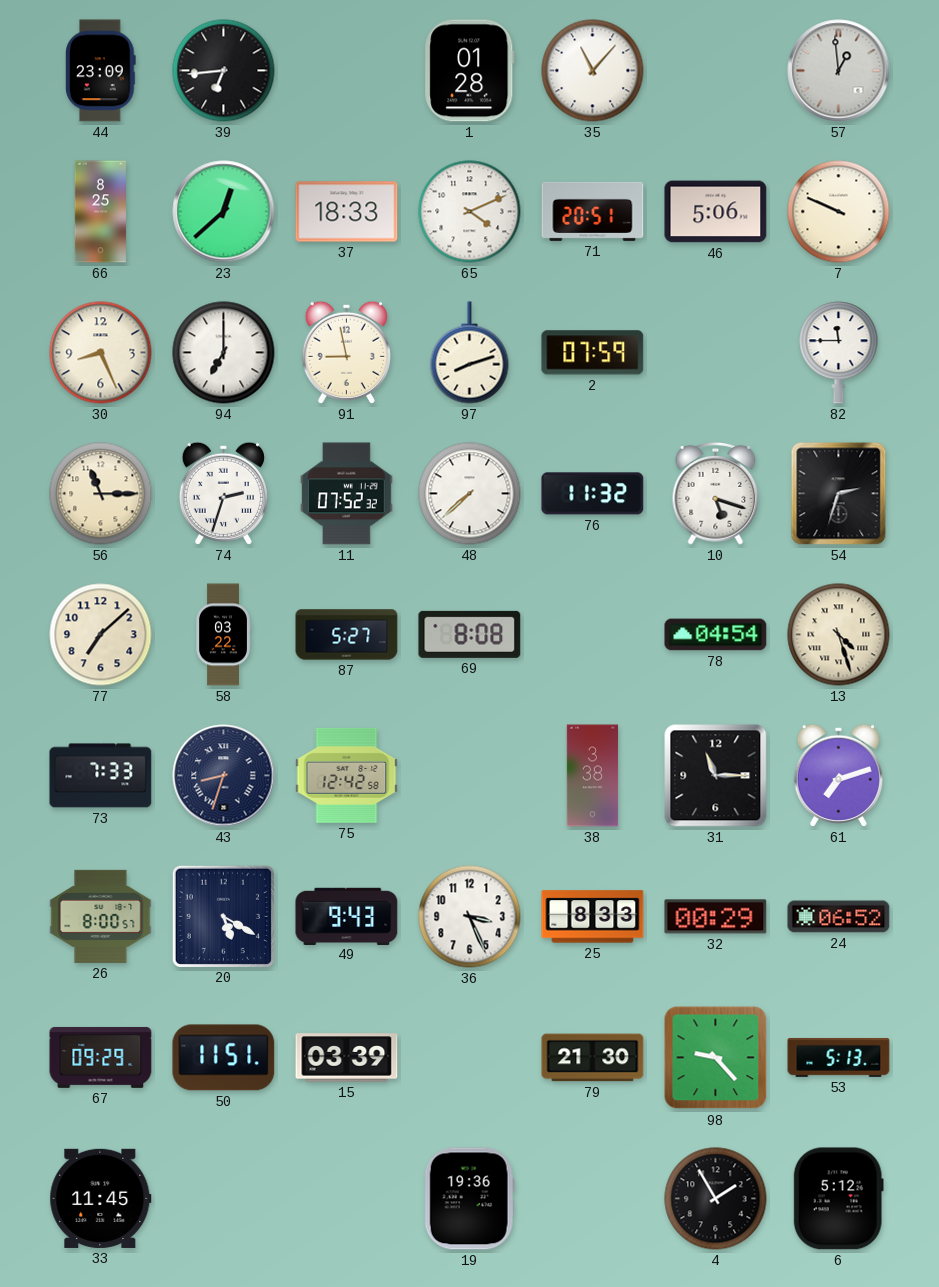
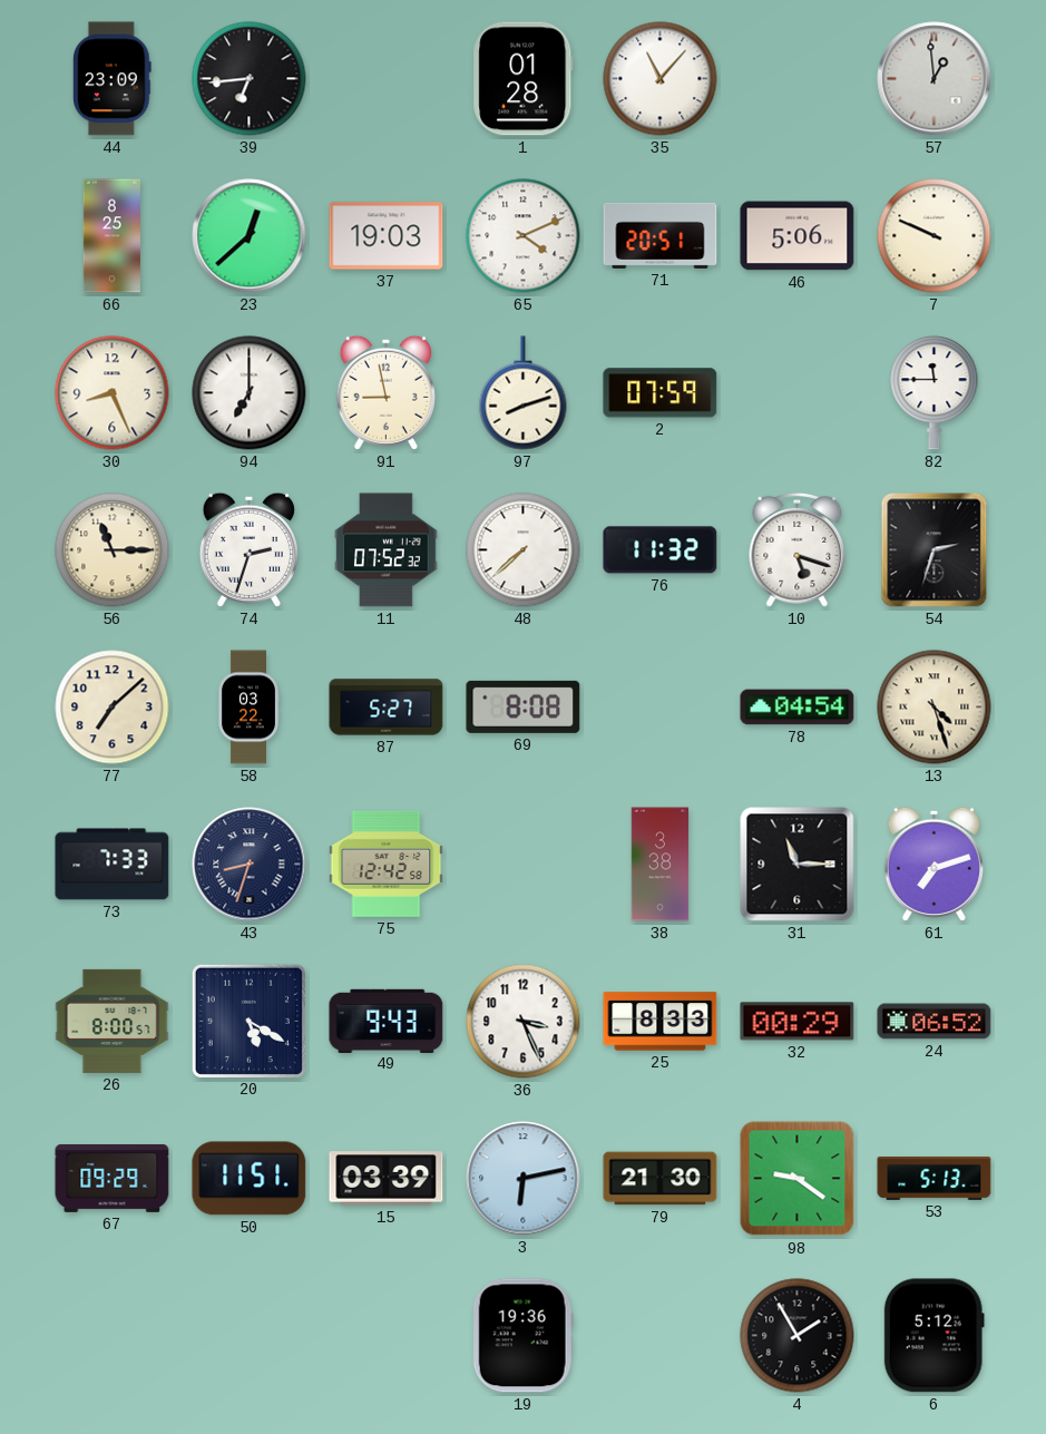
37: 18:33 -> 19:03 (387, 236)
3: none -> 6:13 (524, 1179)
98: 9:23 -> 9:21 (798, 1179)
33: 11:45 -> none (101, 1198)
